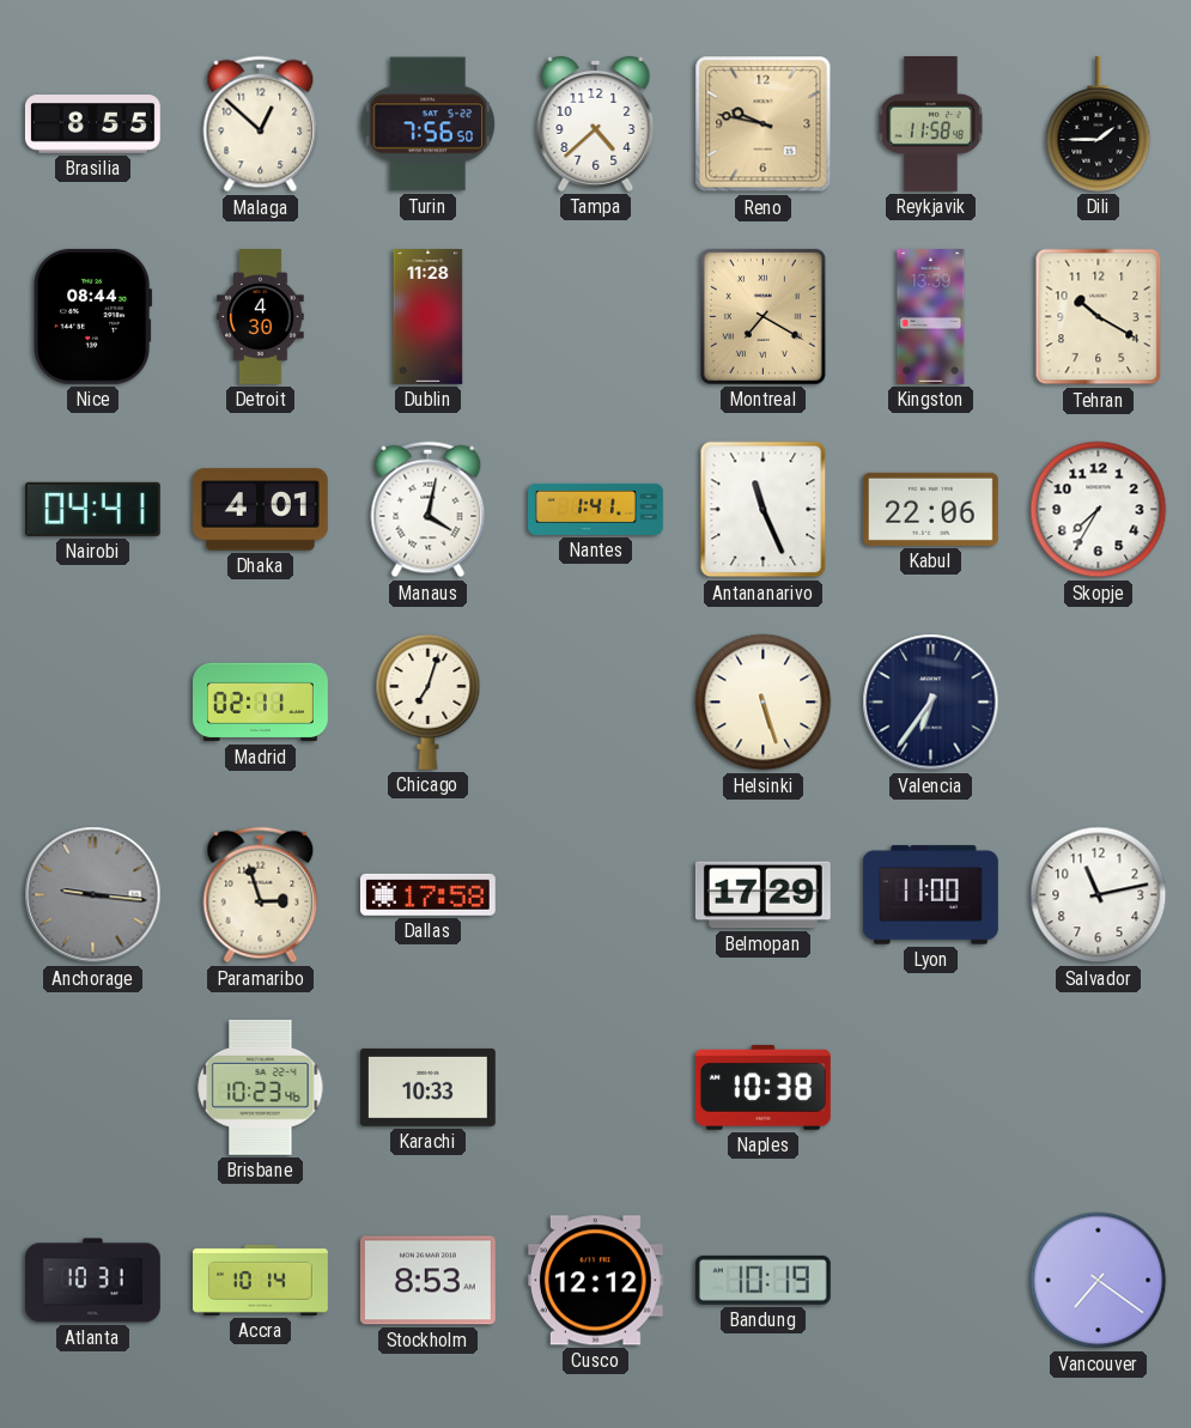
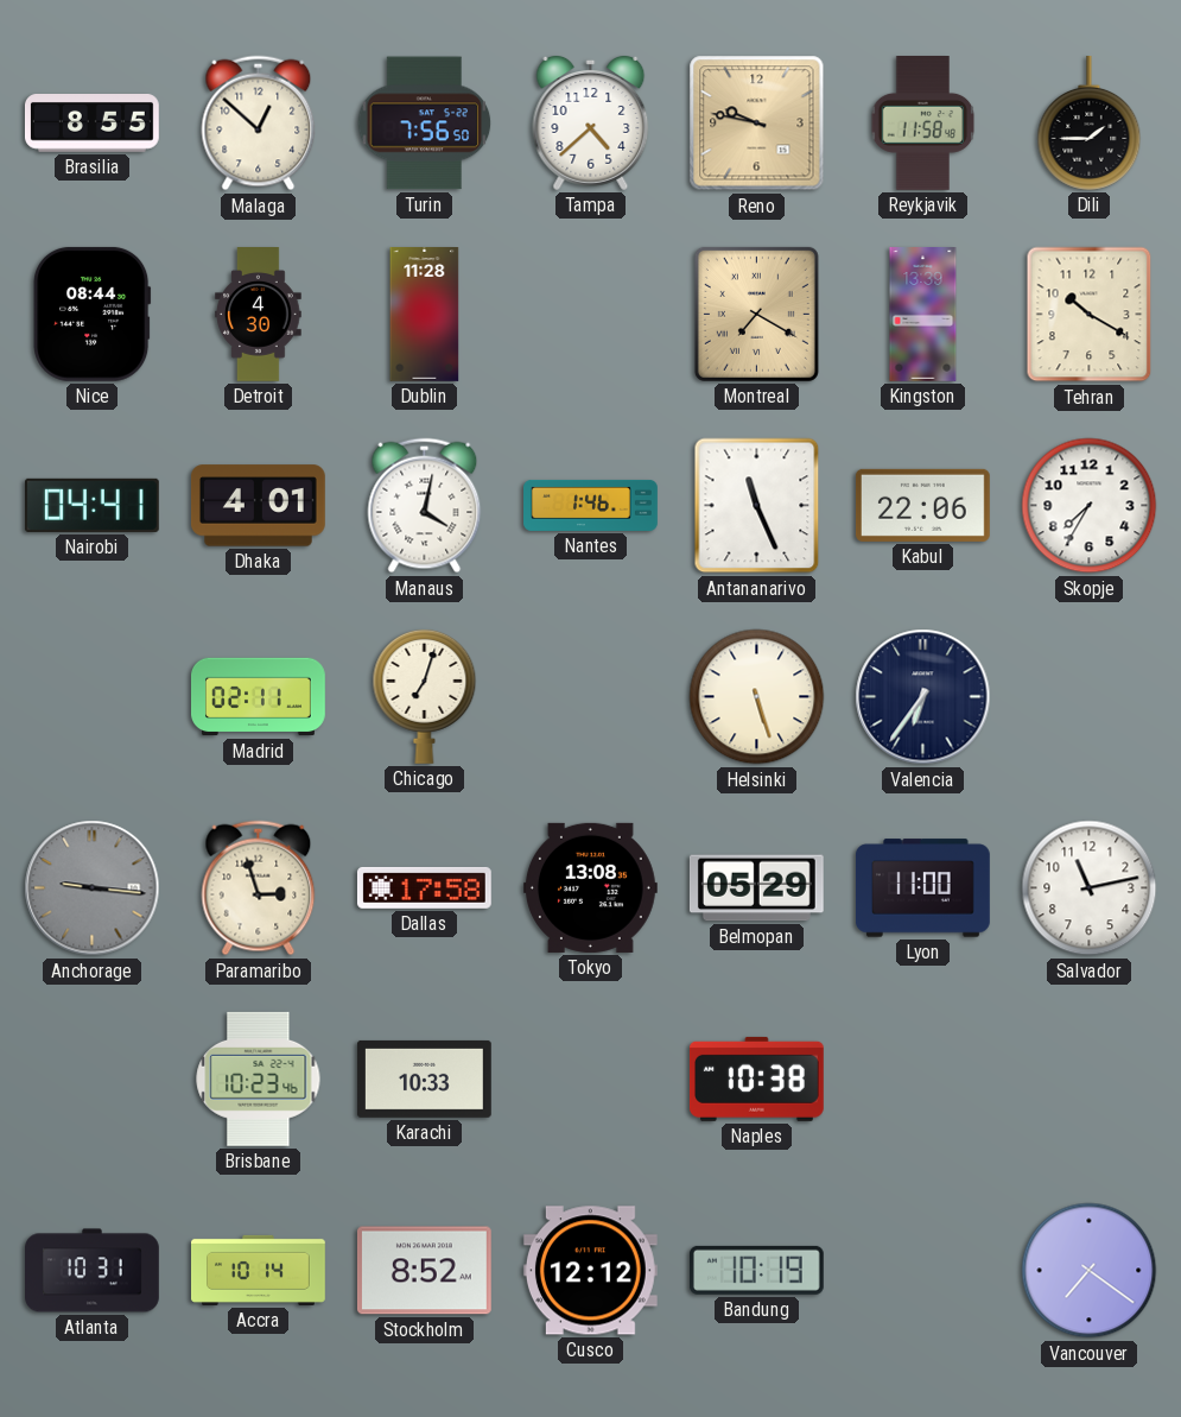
Nantes: 1:41 -> 1:46 (591, 505)
Tokyo: none -> 13:08 (590, 887)
Belmopan: 17:29 -> 05:29 (756, 888)
Stockholm: 8:53 -> 8:52 (424, 1271)
